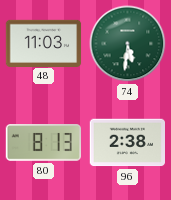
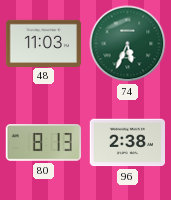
74: 5:31 -> 5:34 (128, 44)
